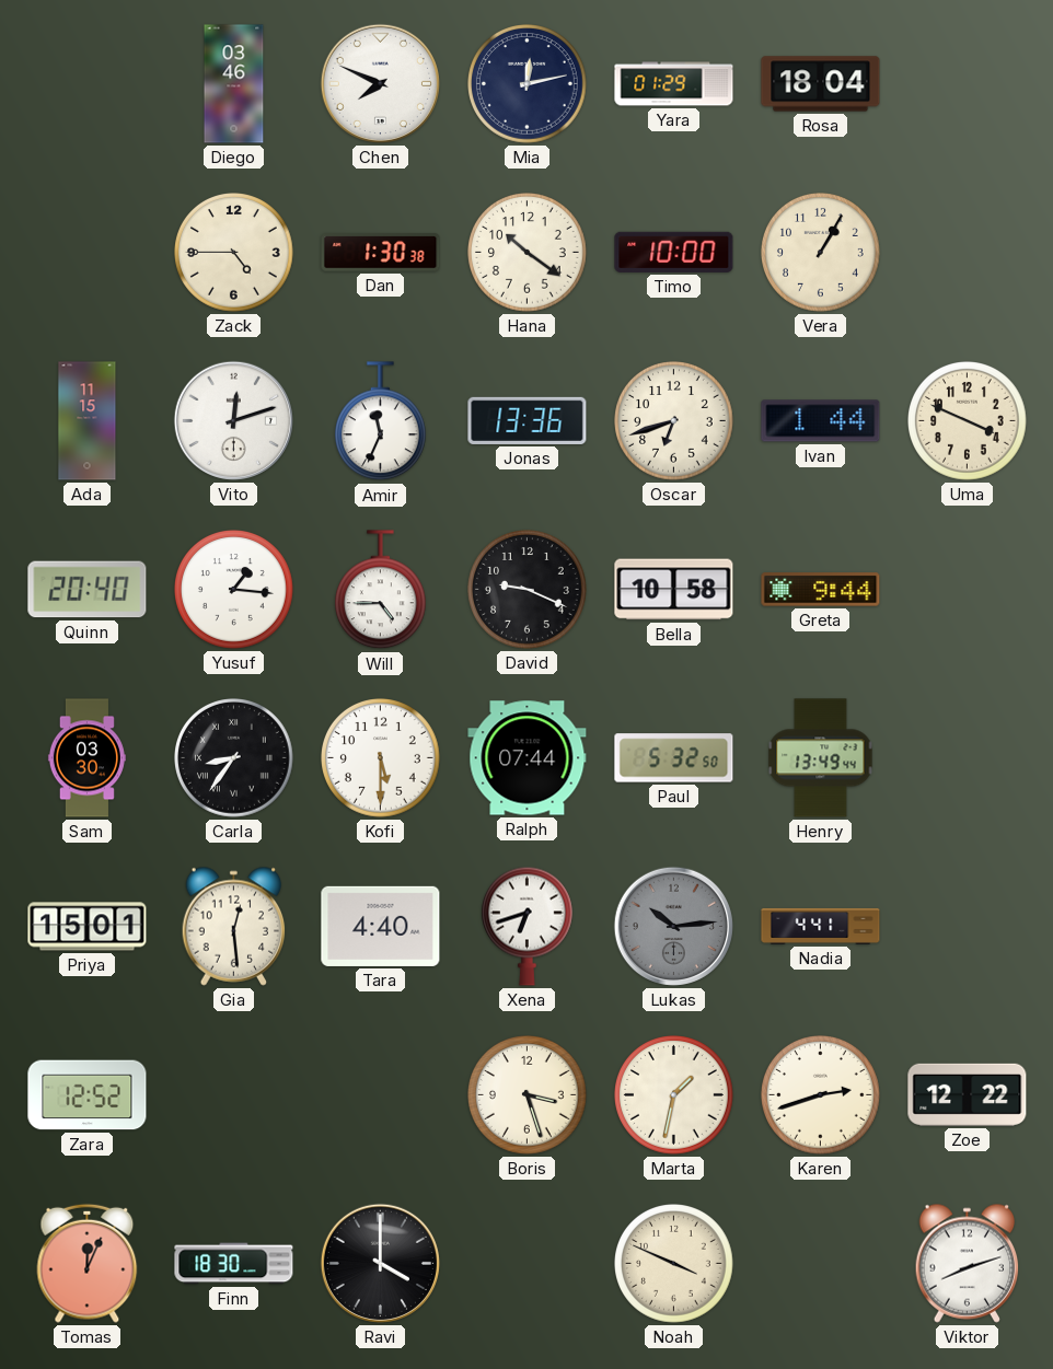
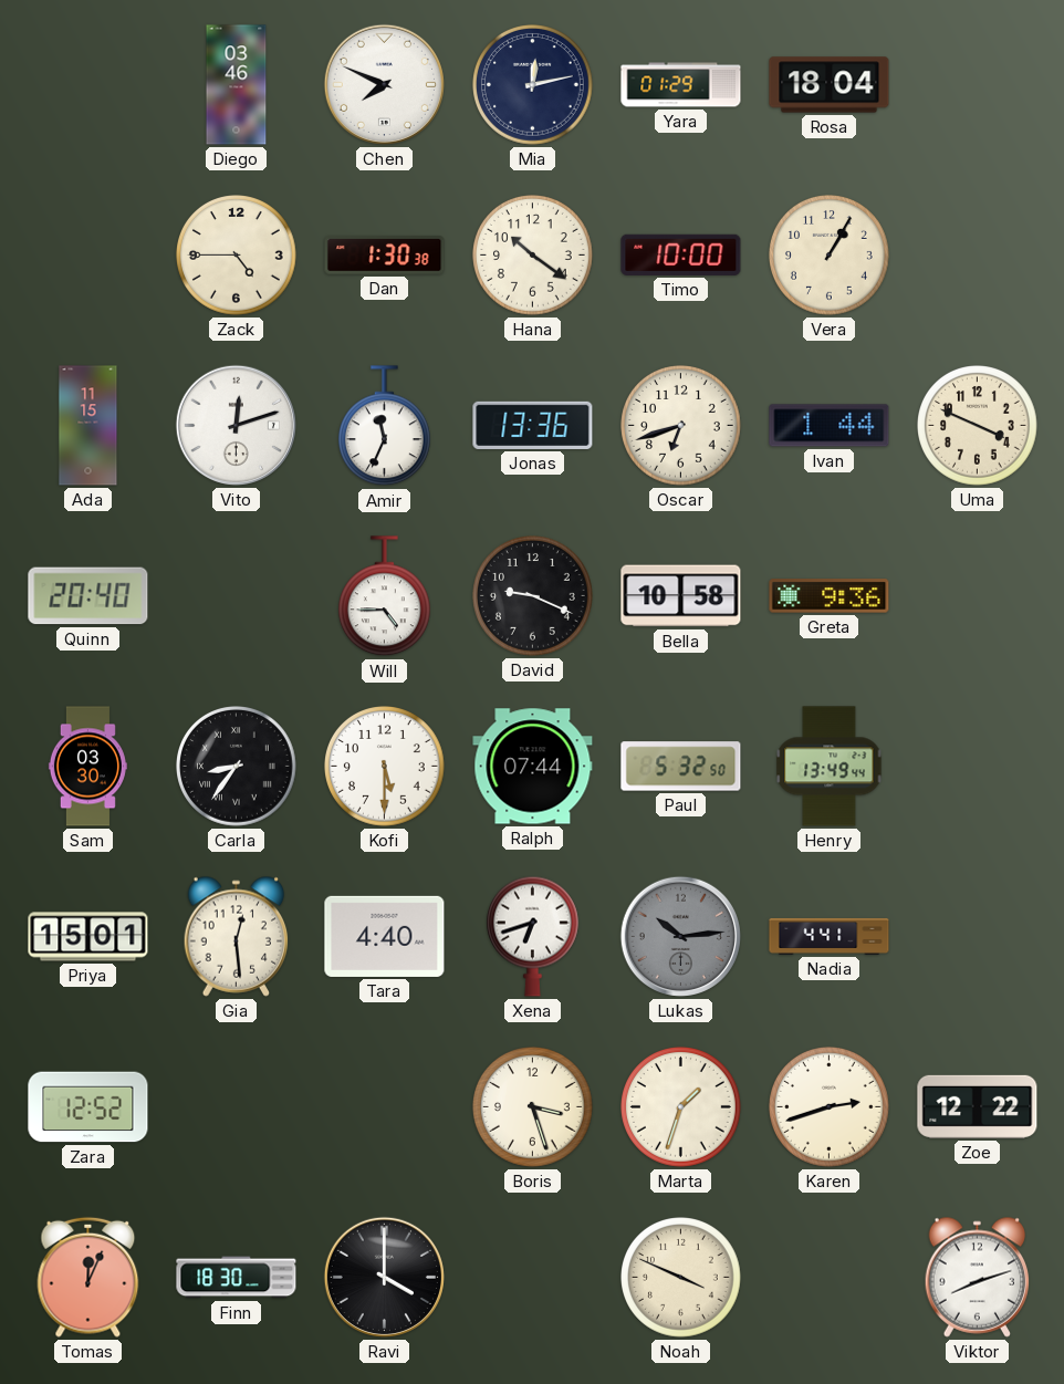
Yusuf: 1:16 -> none (234, 590)
Greta: 9:44 -> 9:36 (830, 596)
Marta: 1:32 -> 1:33 (681, 1107)
